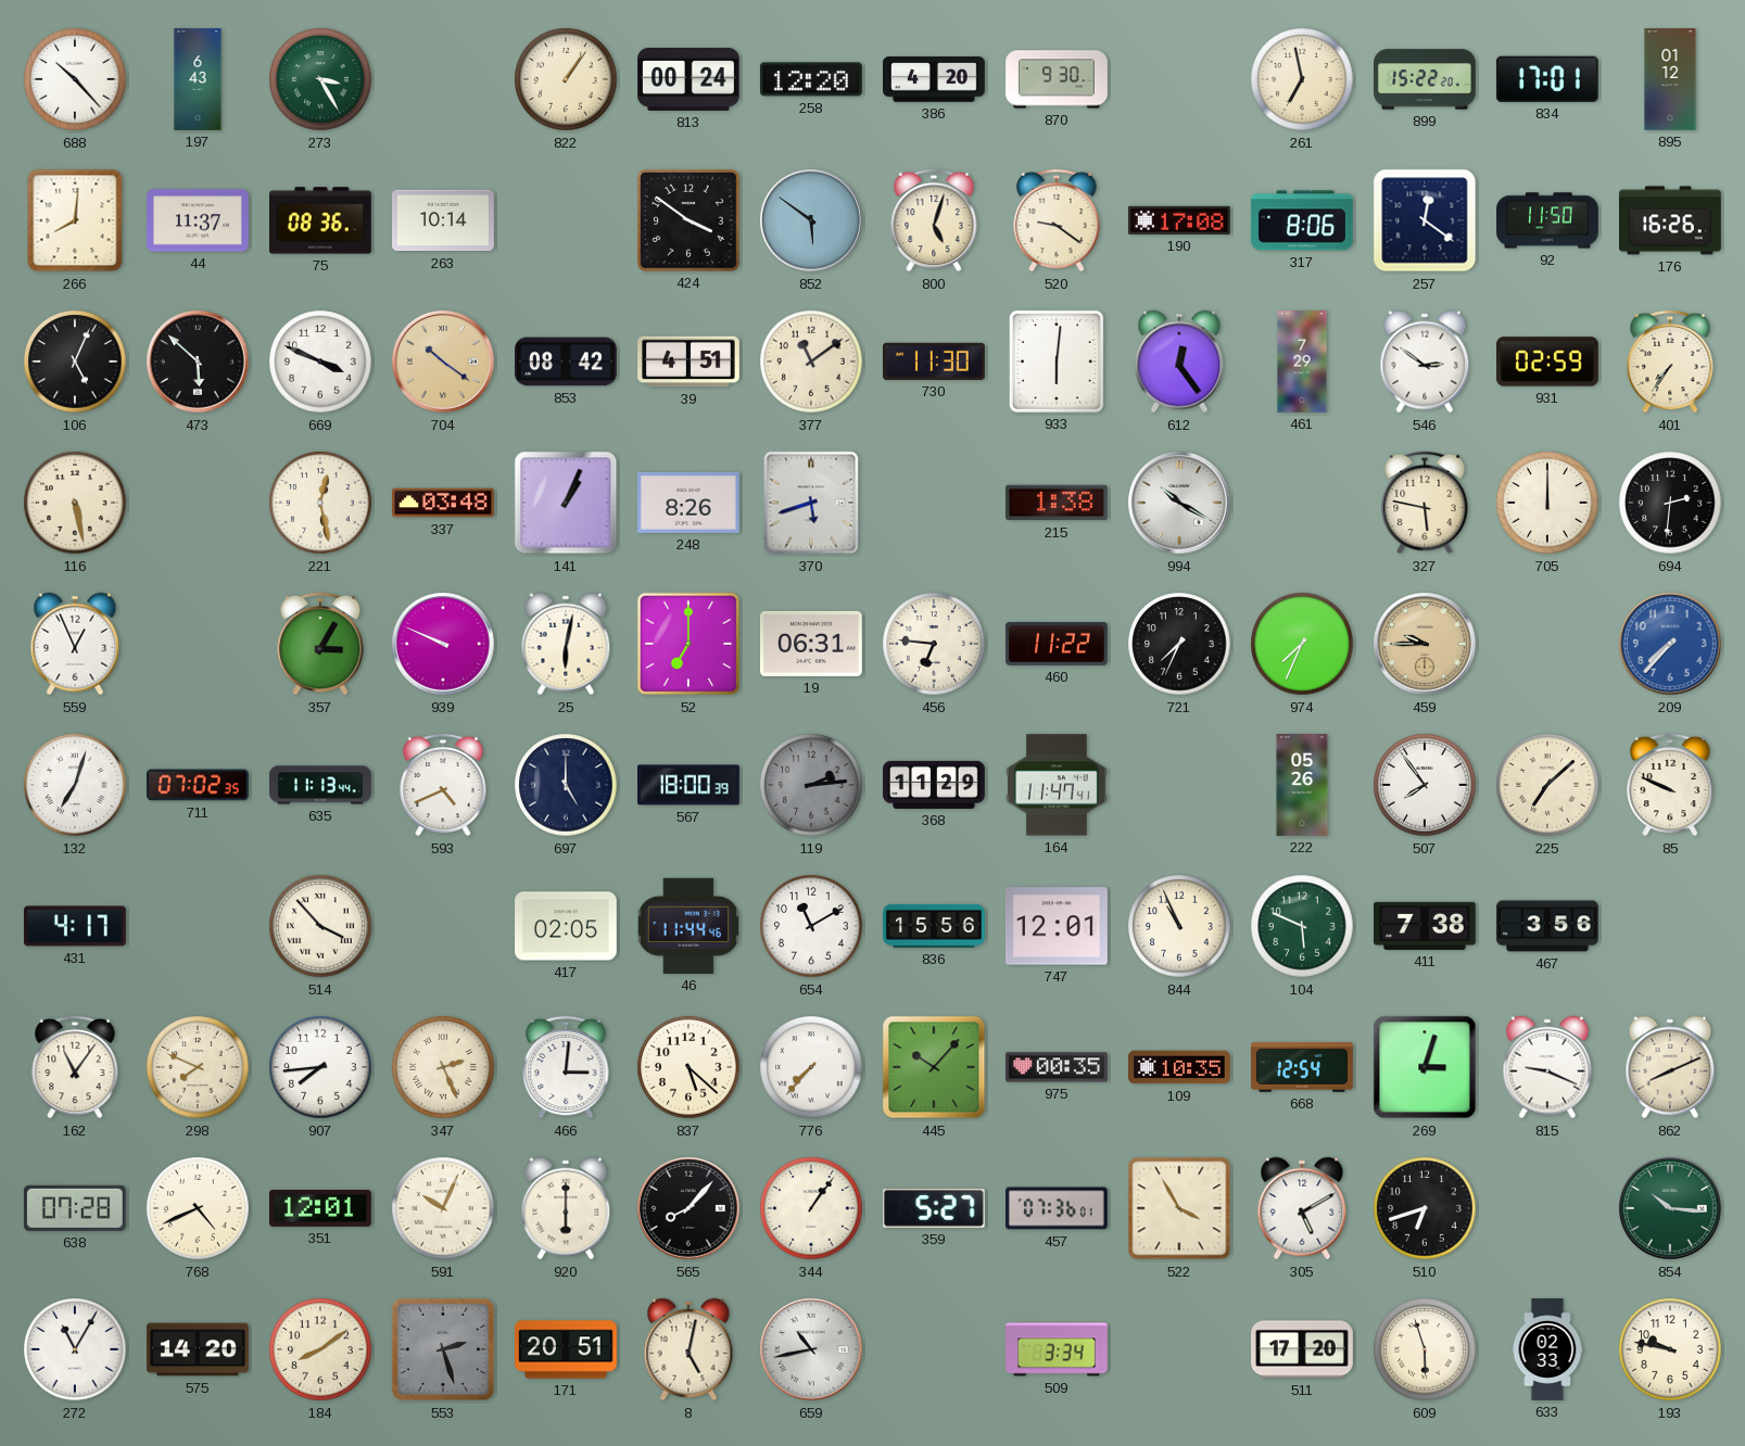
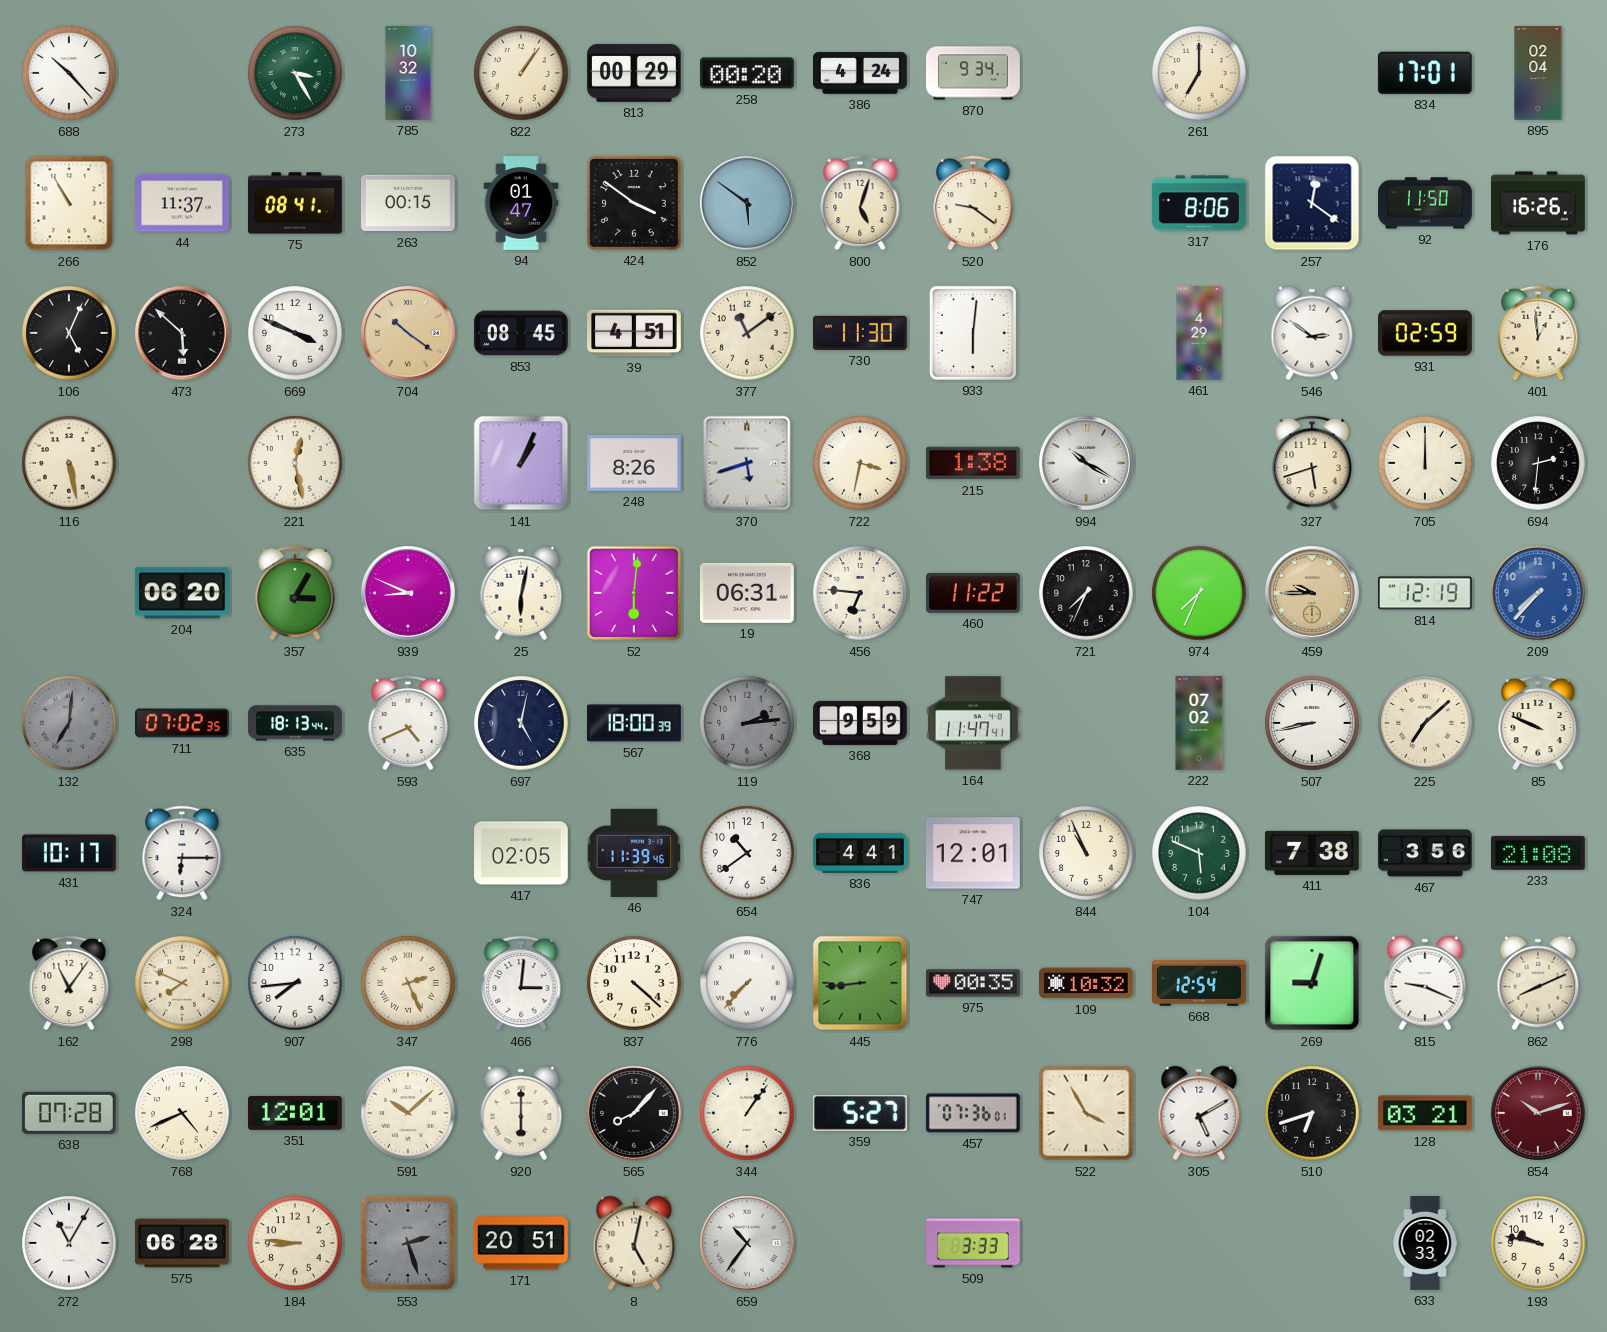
197: 6:43 -> none (198, 79)
785: none -> 10:32 (408, 73)
813: 00:24 -> 00:29 (635, 73)
258: 12:20 -> 00:20 (747, 73)
386: 4:20 -> 4:24 (861, 73)
870: 9:30 -> 9:34 (974, 73)
261: 6:58 -> 7:00 (1199, 73)
899: 15:22 -> none (1426, 79)
895: 01:12 -> 02:04 (1538, 73)
266: 8:01 -> 10:55 (69, 203)
75: 08:36 -> 08:41 (296, 203)
263: 10:14 -> 00:15 (409, 203)
94: none -> 01:47 (521, 204)
190: 17:08 -> none (1180, 220)
853: 08:42 -> 08:45 (522, 333)
612: 12:24 -> none (1179, 361)
461: 7:29 -> 4:29 (1199, 333)
401: 7:36 -> 12:59 (1538, 333)
337: 03:48 -> none (444, 503)
722: none -> 3:32 (860, 463)
327: 5:47 -> 5:42 (1312, 463)
559: 12:56 -> none (75, 644)
204: none -> 06:20 (182, 593)
939: 9:49 -> 8:49 (408, 593)
52: 7:00 -> 6:01 (634, 593)
814: none -> 12:19 (1426, 593)
132: 7:03 -> 7:01 (69, 723)
132 dial: white -> grey (69, 723)
635: 11:13 -> 18:13 (295, 723)
697: 5:00 -> 5:02 (521, 723)
368: 11:29 -> 9:59 (861, 723)
222: 05:26 -> 07:02 (1199, 723)
507: 7:54 -> 8:43 (1312, 723)
431: 4:17 -> 10:17 (70, 853)
324: none -> 6:15 (182, 853)
514: 3:53 -> none (320, 926)
46: 11:44 -> 11:39 (633, 853)
654: 11:10 -> 10:39 (747, 853)
836: 15:56 -> 4:41 (861, 853)
233: none -> 21:08 (1538, 853)
837: 5:22 -> 4:22 (634, 983)
445: 10:07 -> 8:44 (860, 983)
109: 10:35 -> 10:32 (1087, 983)
269: 3:03 -> 9:03 (1312, 983)
591: 10:04 -> 10:08 (408, 1113)
128: none -> 03:21 (1425, 1113)
854: 10:16 -> 10:12 (1538, 1113)
854 dial: green -> burgundy (1538, 1113)
575: 14:20 -> 06:28 (183, 1243)
184: 8:09 -> 8:46 (295, 1243)
659: 10:43 -> 10:36 (747, 1243)
509: 3:34 -> 3:33 (973, 1243)
511: 17:20 -> none (1303, 1349)
609: 5:57 -> none (1425, 1349)
